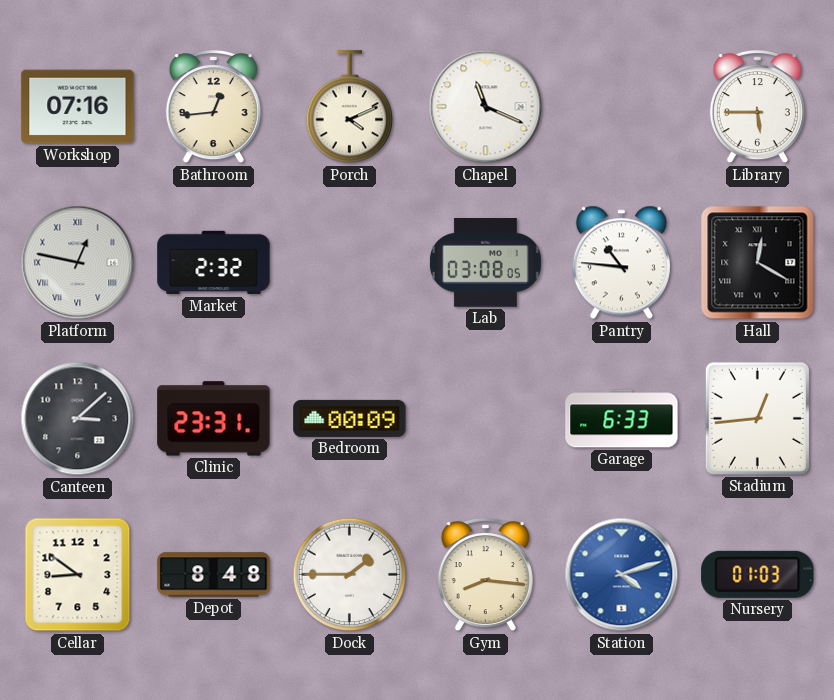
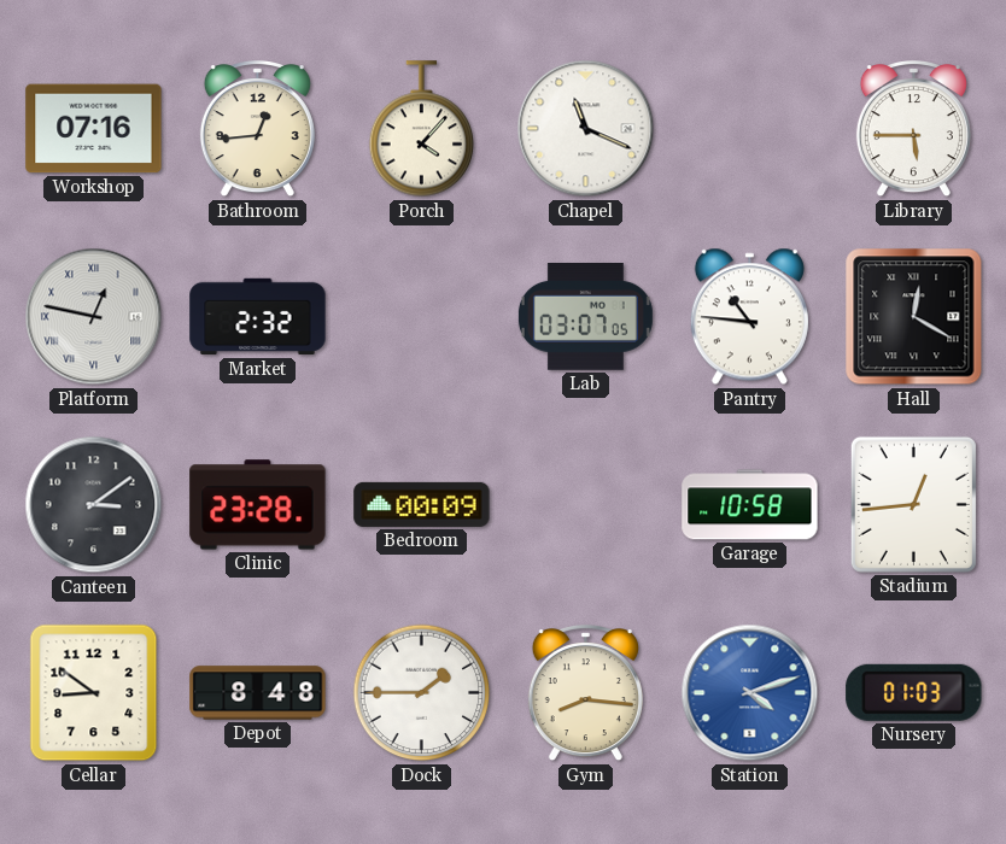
Porch: 4:11 -> 4:07 (422, 129)
Lab: 03:08 -> 03:07 (585, 317)
Canteen: 3:08 -> 3:09 (94, 505)
Clinic: 23:31 -> 23:28 (258, 505)
Garage: 6:33 -> 10:58 (750, 505)
